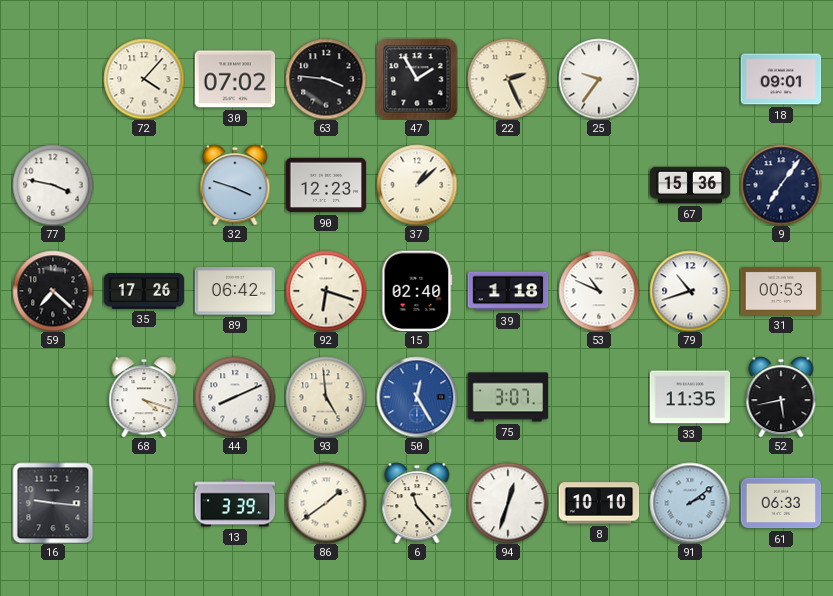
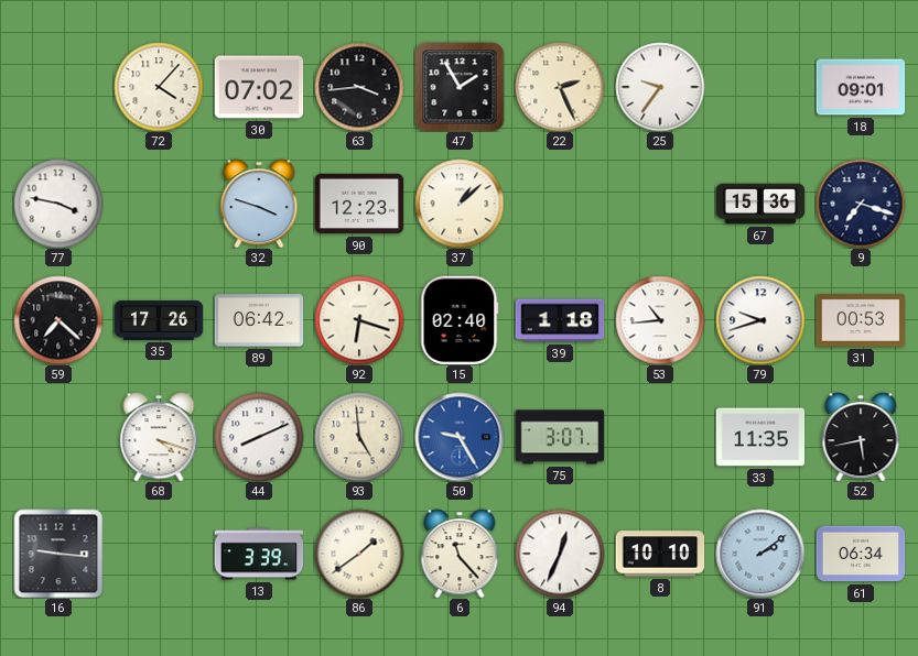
63: 3:46 -> 3:44 (359, 87)
9: 7:06 -> 7:18 (861, 204)
53: 10:49 -> 10:44 (660, 320)
79: 10:42 -> 9:42 (760, 320)
50: 12:25 -> 9:25 (460, 437)
94: 12:33 -> 12:34 (560, 554)
61: 06:33 -> 06:34 (861, 554)
